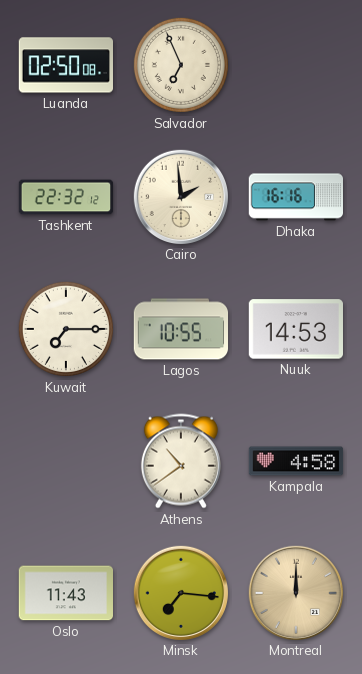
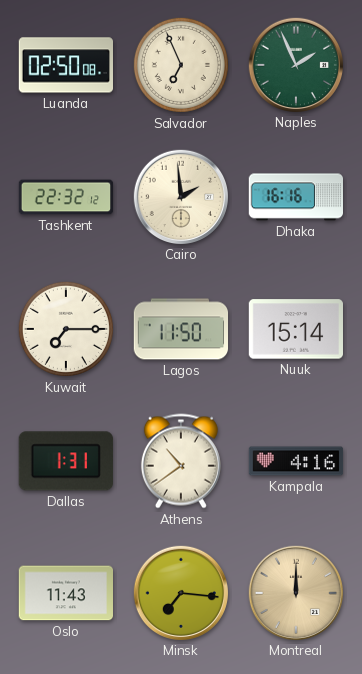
Naples: none -> 1:56 (295, 64)
Lagos: 10:55 -> 11:50 (181, 329)
Nuuk: 14:53 -> 15:14 (295, 329)
Dallas: none -> 1:31 (66, 461)
Kampala: 4:58 -> 4:16 (296, 461)
